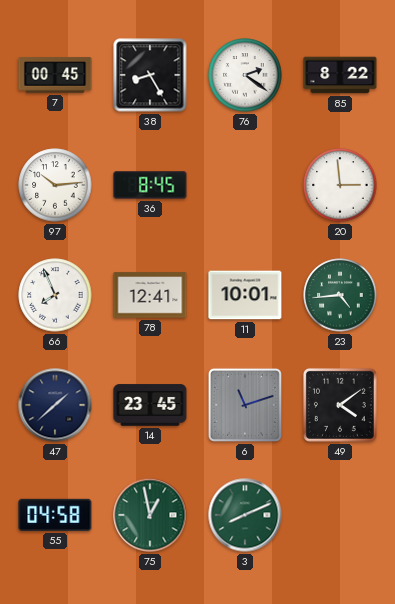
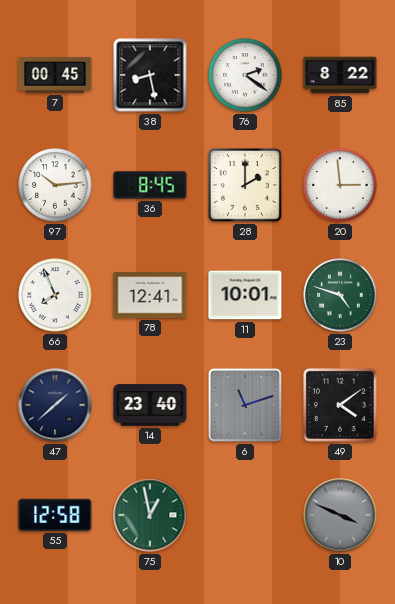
38: 8:25 -> 8:28 (150, 75)
28: none -> 2:00 (245, 185)
23: 4:44 -> 4:48 (340, 295)
14: 23:45 -> 23:40 (150, 405)
55: 04:58 -> 12:58 (55, 515)
3: 8:11 -> none (245, 515)
10: none -> 3:49 (340, 515)
